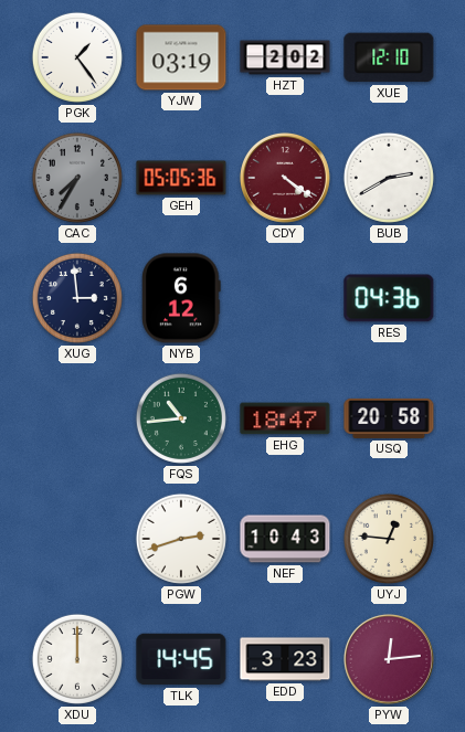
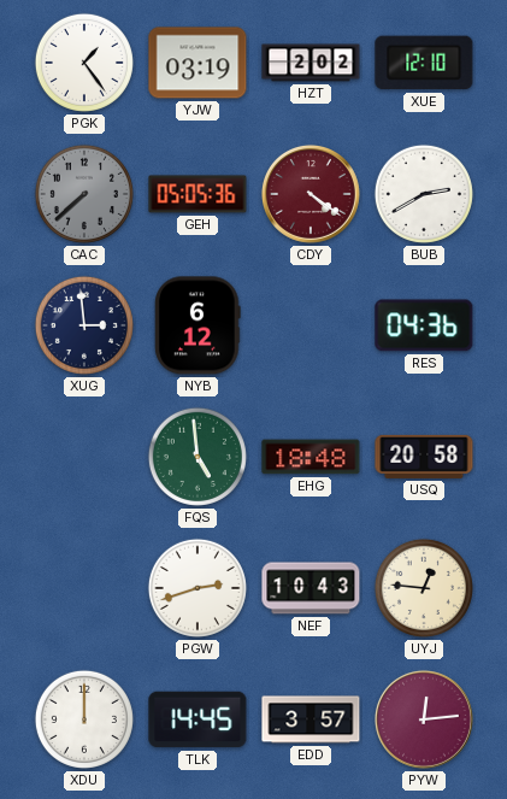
CAC: 7:35 -> 7:38 (84, 194)
FQS: 10:44 -> 4:59 (198, 457)
EHG: 18:47 -> 18:48 (311, 457)
EDD: 3:23 -> 3:57 (311, 719)
